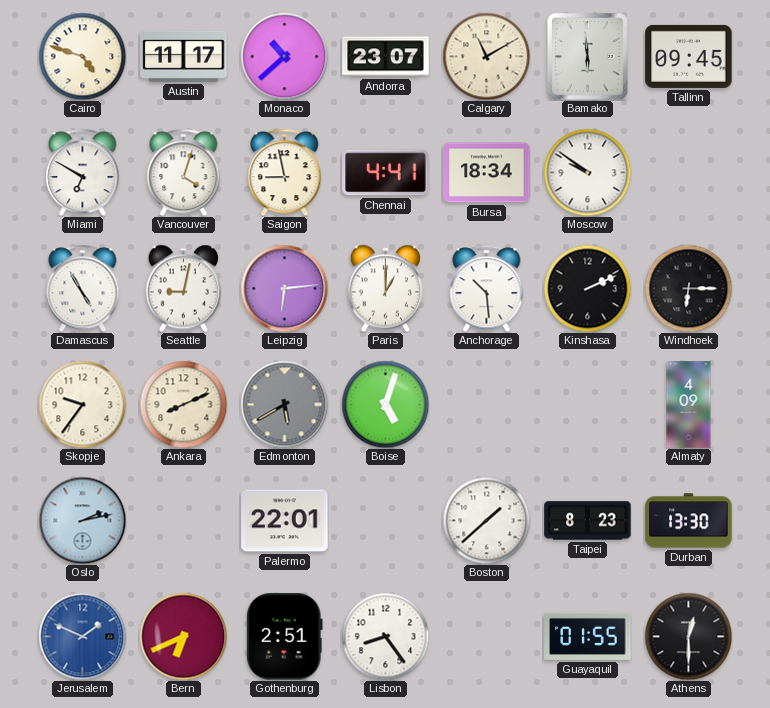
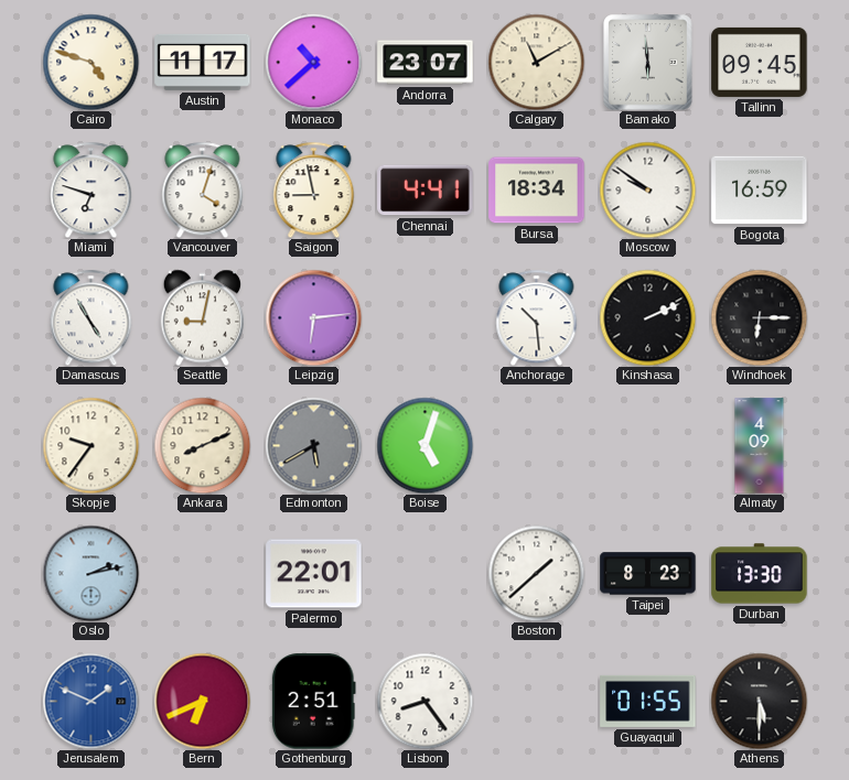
Miami: 6:50 -> 6:48 (92, 189)
Bogota: none -> 16:59 (760, 191)
Paris: 1:00 -> none (385, 288)
Athens: 12:30 -> 5:30 (759, 701)
